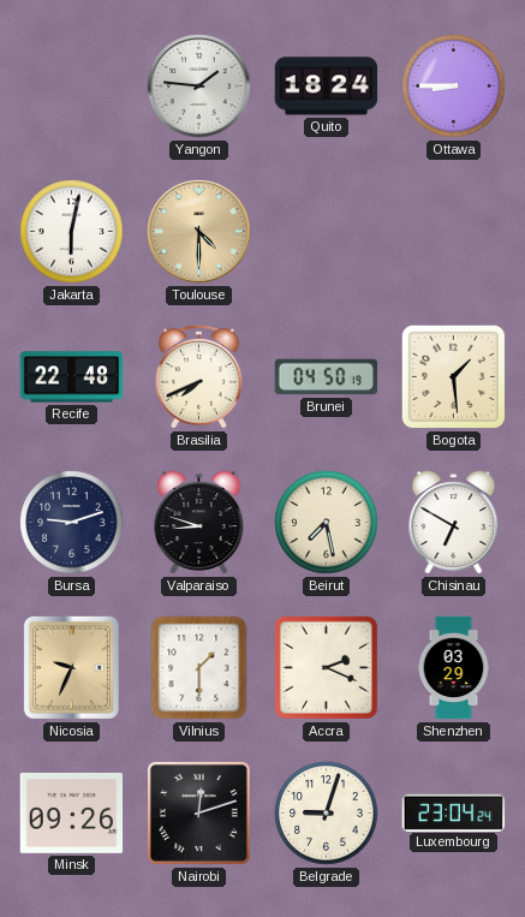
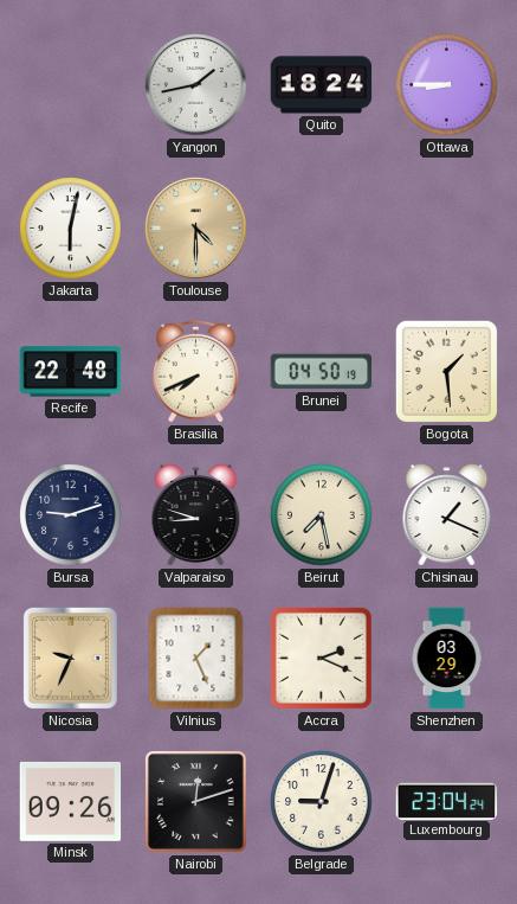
Yangon: 1:46 -> 1:43 (196, 85)
Chisinau: 6:50 -> 1:19 (447, 515)
Vilnius: 1:30 -> 1:26 (196, 659)
